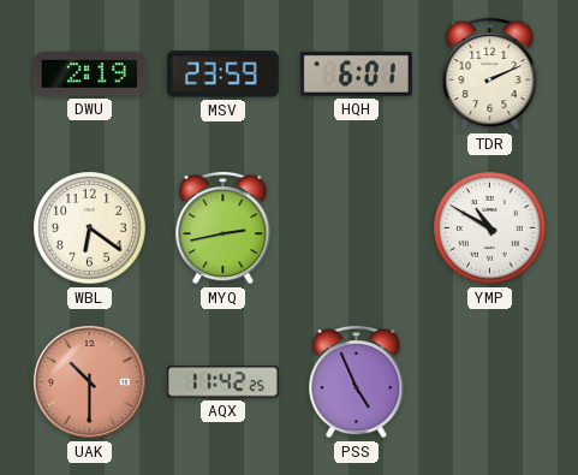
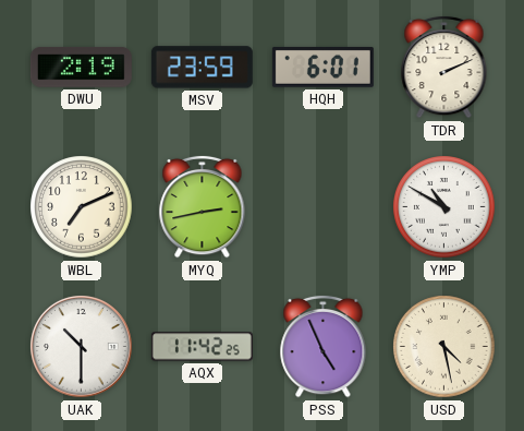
WBL: 6:21 -> 7:11 (82, 207)
UAK dial: salmon -> white (82, 347)
USD: none -> 4:28 (444, 347)
